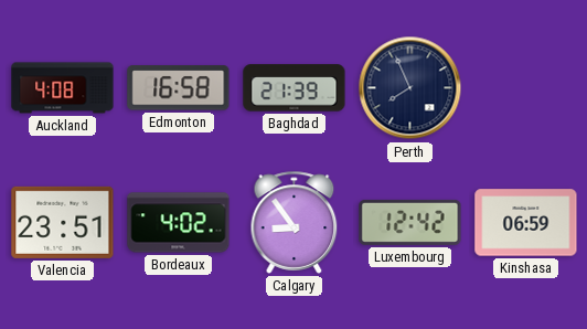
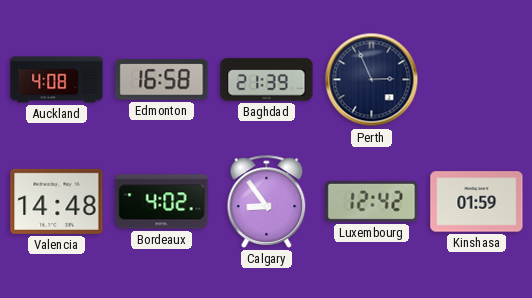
Perth: 7:56 -> 2:56 (372, 80)
Valencia: 23:51 -> 14:48 (57, 201)
Kinshasa: 06:59 -> 01:59 (477, 202)
